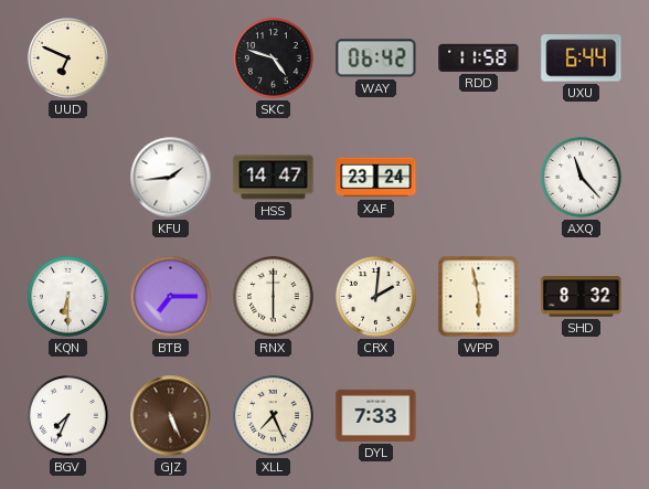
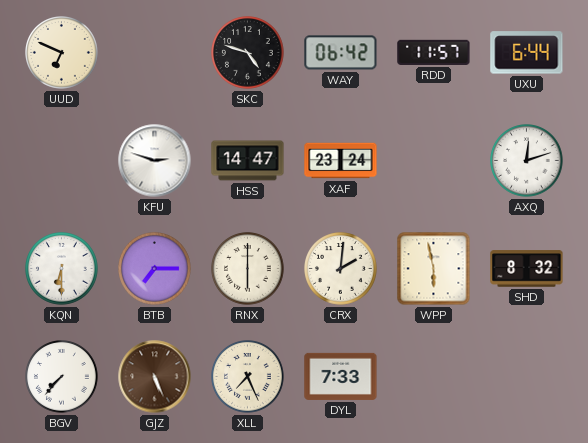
RDD: 11:58 -> 11:57 (434, 52)
KFU: 1:44 -> 2:48 (155, 161)
AXQ: 11:23 -> 12:12 (527, 161)
BGV: 7:34 -> 7:37 (62, 377)
